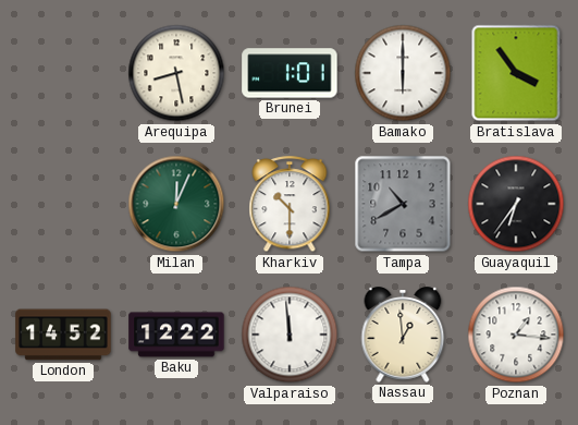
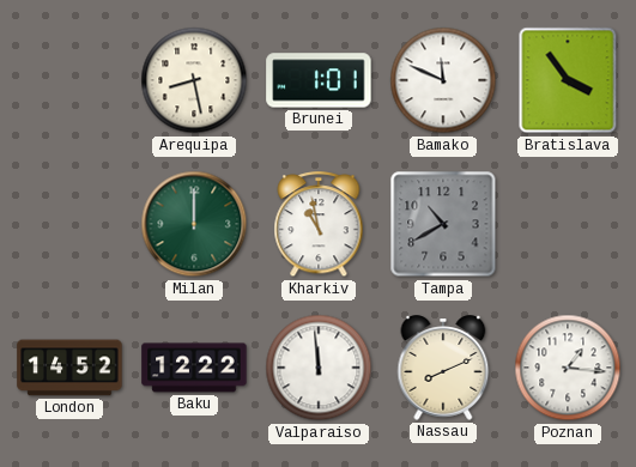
Bamako: 6:00 -> 11:49 (443, 80)
Milan: 12:04 -> 12:00 (194, 224)
Kharkiv: 10:30 -> 10:58 (319, 225)
Guayaquil: 6:36 -> none (516, 204)
Nassau: 12:59 -> 8:11 (443, 368)
